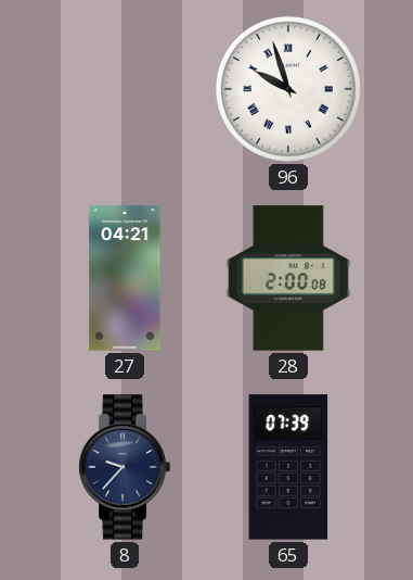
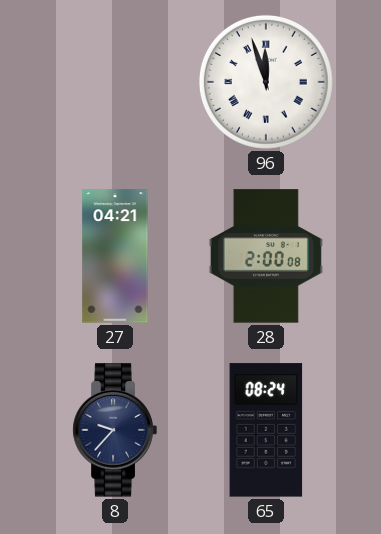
96: 9:57 -> 11:57 (266, 82)
65: 07:39 -> 08:24 (266, 430)
